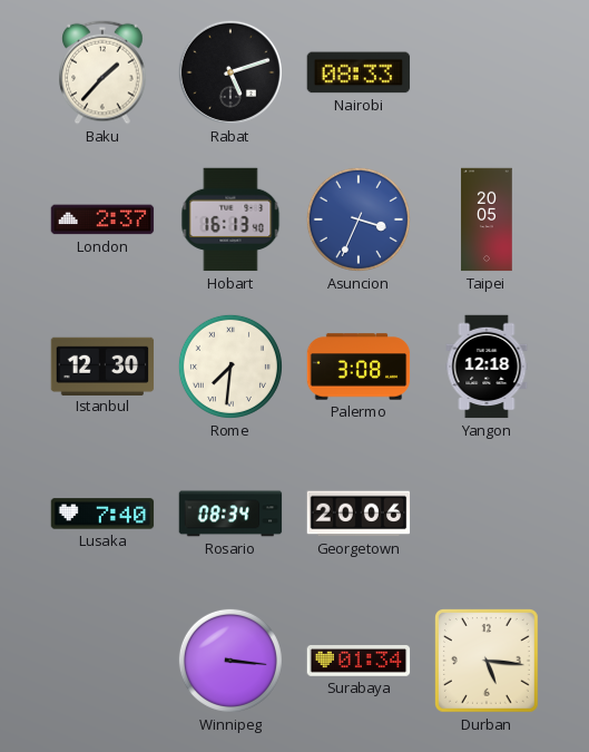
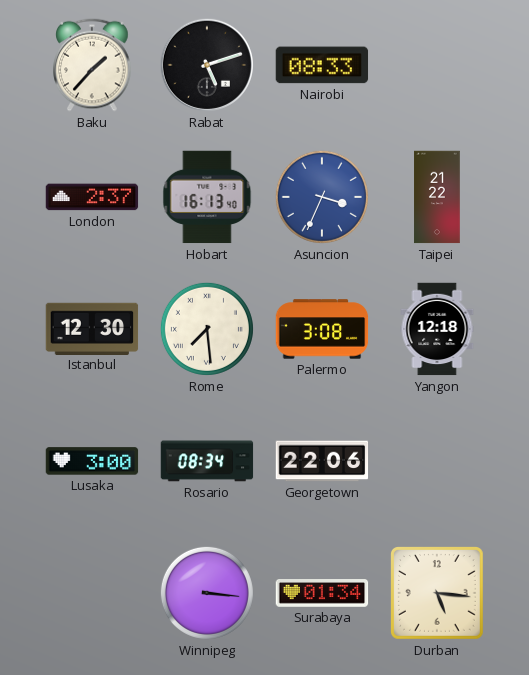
Taipei: 20:05 -> 21:22 (437, 197)
Rome: 7:31 -> 7:29 (207, 329)
Lusaka: 7:40 -> 3:00 (92, 461)
Georgetown: 20:06 -> 22:06 (322, 461)
